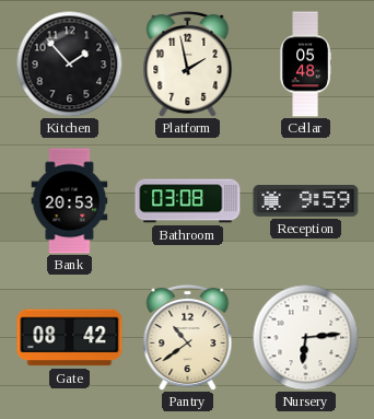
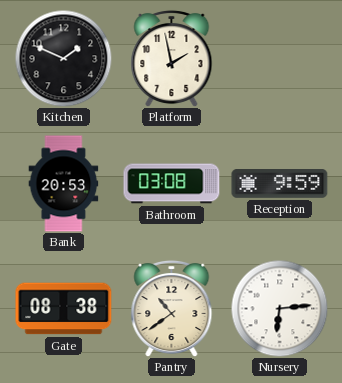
Kitchen: 1:53 -> 1:49 (63, 58)
Cellar: 05:48 -> none (305, 65)
Gate: 08:42 -> 08:38 (64, 309)
